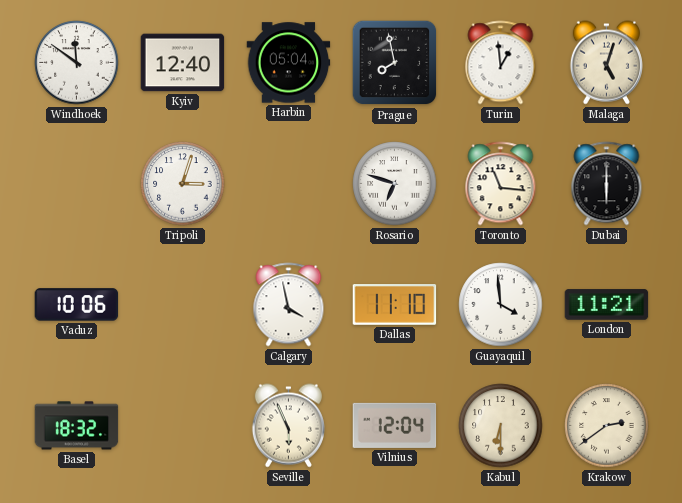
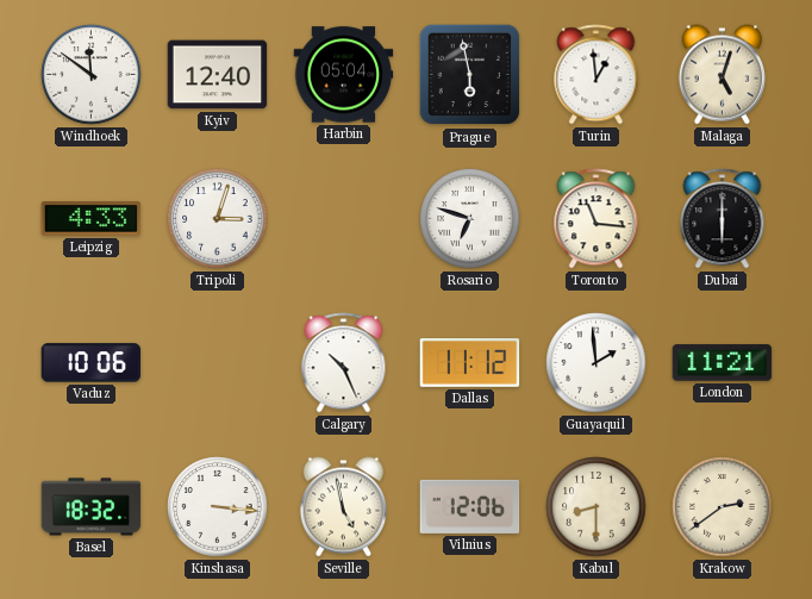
Prague: 7:58 -> 5:58 (470, 75)
Leipzig: none -> 4:33 (92, 219)
Calgary: 3:58 -> 10:26 (344, 363)
Dallas: 11:10 -> 11:12 (470, 363)
Guayaquil: 3:59 -> 1:59 (596, 363)
Kinshasa: none -> 3:16 (218, 507)
Seville: 5:56 -> 4:58 (343, 507)
Vilnius: 12:04 -> 12:06 (470, 506)
Kabul: 6:30 -> 8:30 (596, 507)
